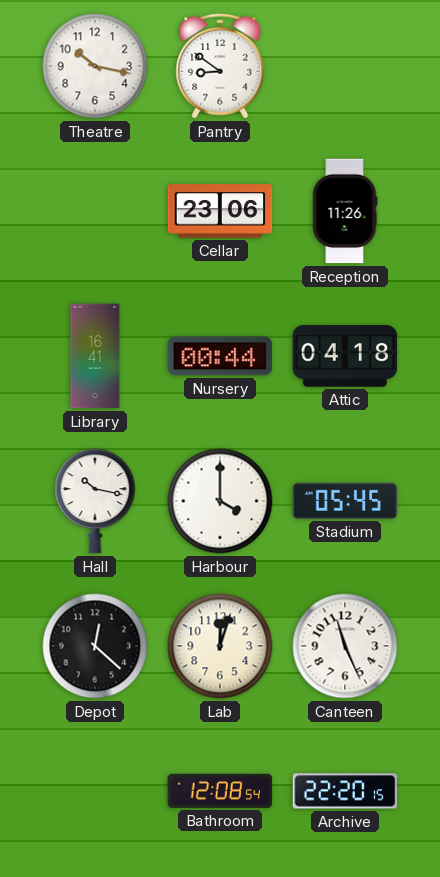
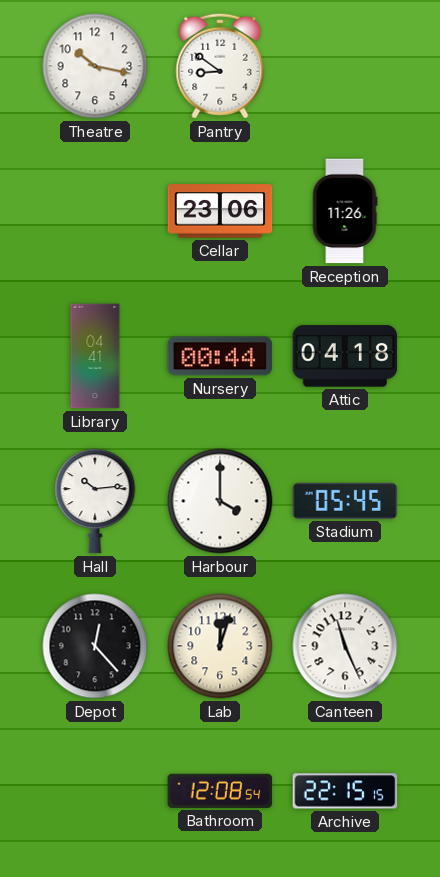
Library: 16:41 -> 04:41 (95, 356)
Hall: 10:17 -> 10:14 (95, 501)
Depot: 12:22 -> 12:23 (95, 646)
Archive: 22:20 -> 22:15 (345, 791)
